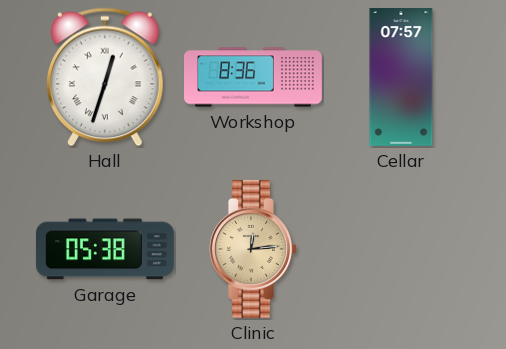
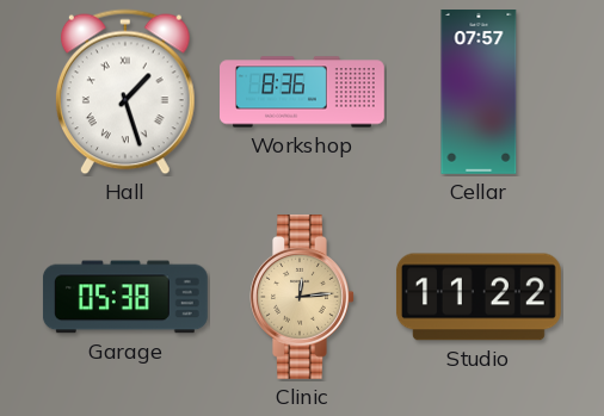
Hall: 12:33 -> 1:27 (127, 92)
Studio: none -> 11:22 (479, 297)
